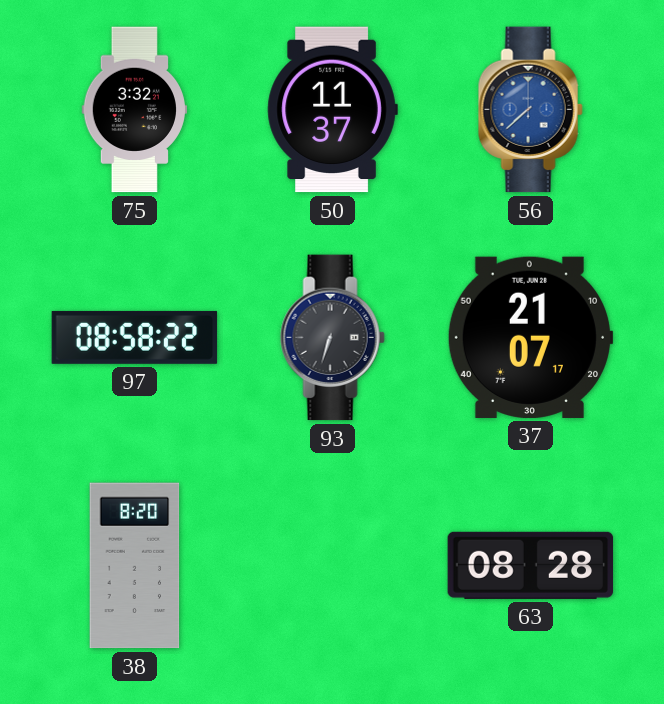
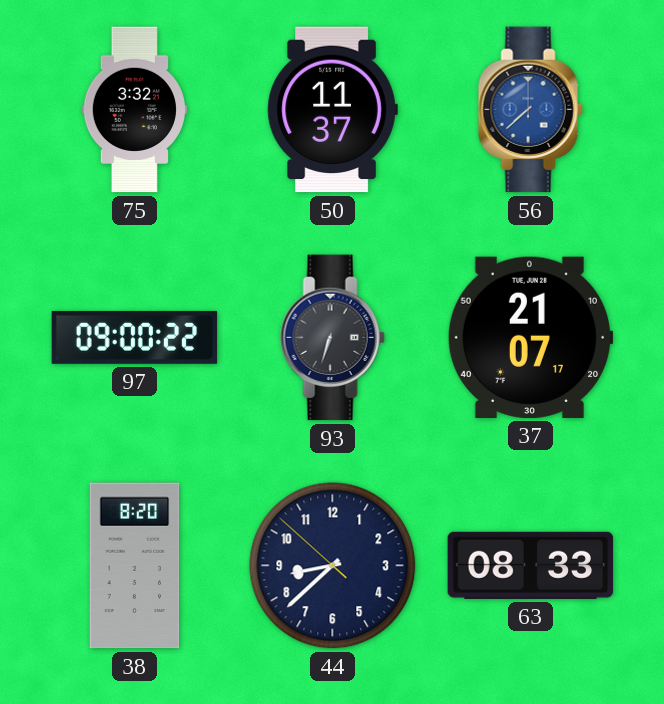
97: 08:58 -> 09:00 (135, 337)
44: none -> 8:37 (333, 566)
63: 08:28 -> 08:33 (531, 565)
